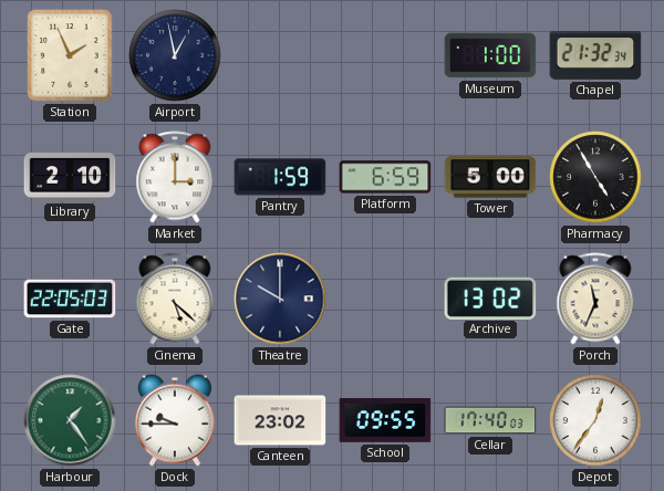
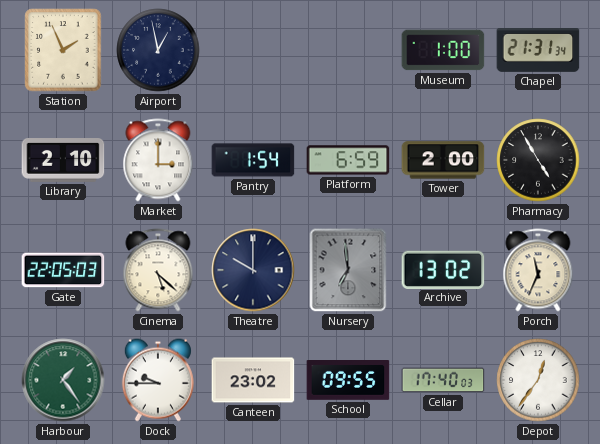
Chapel: 21:32 -> 21:31 (538, 51)
Pantry: 1:59 -> 1:54 (253, 160)
Tower: 5:00 -> 2:00 (443, 160)
Nursery: none -> 6:59 (348, 270)
